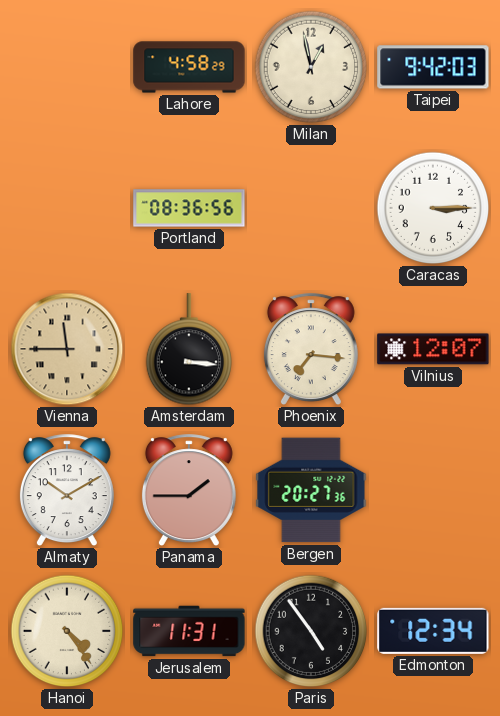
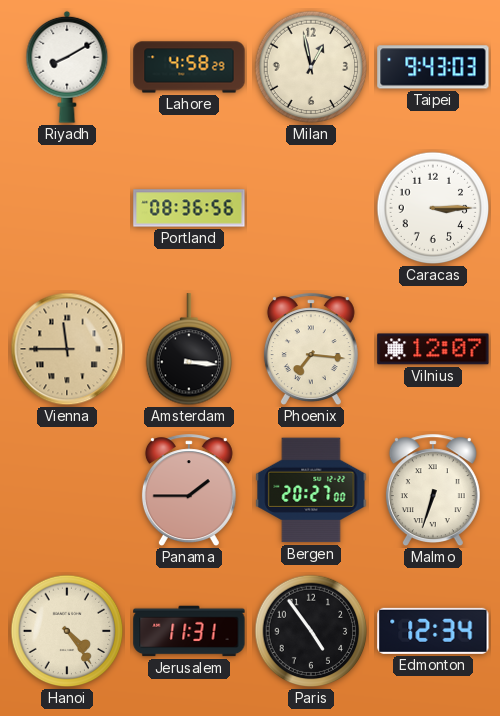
Riyadh: none -> 8:10 (67, 67)
Taipei: 9:42 -> 9:43 (433, 67)
Almaty: 10:10 -> none (67, 491)
Bergen: 20:27:36 -> 20:27:00 (311, 490)
Malmo: none -> 6:33 (433, 491)
